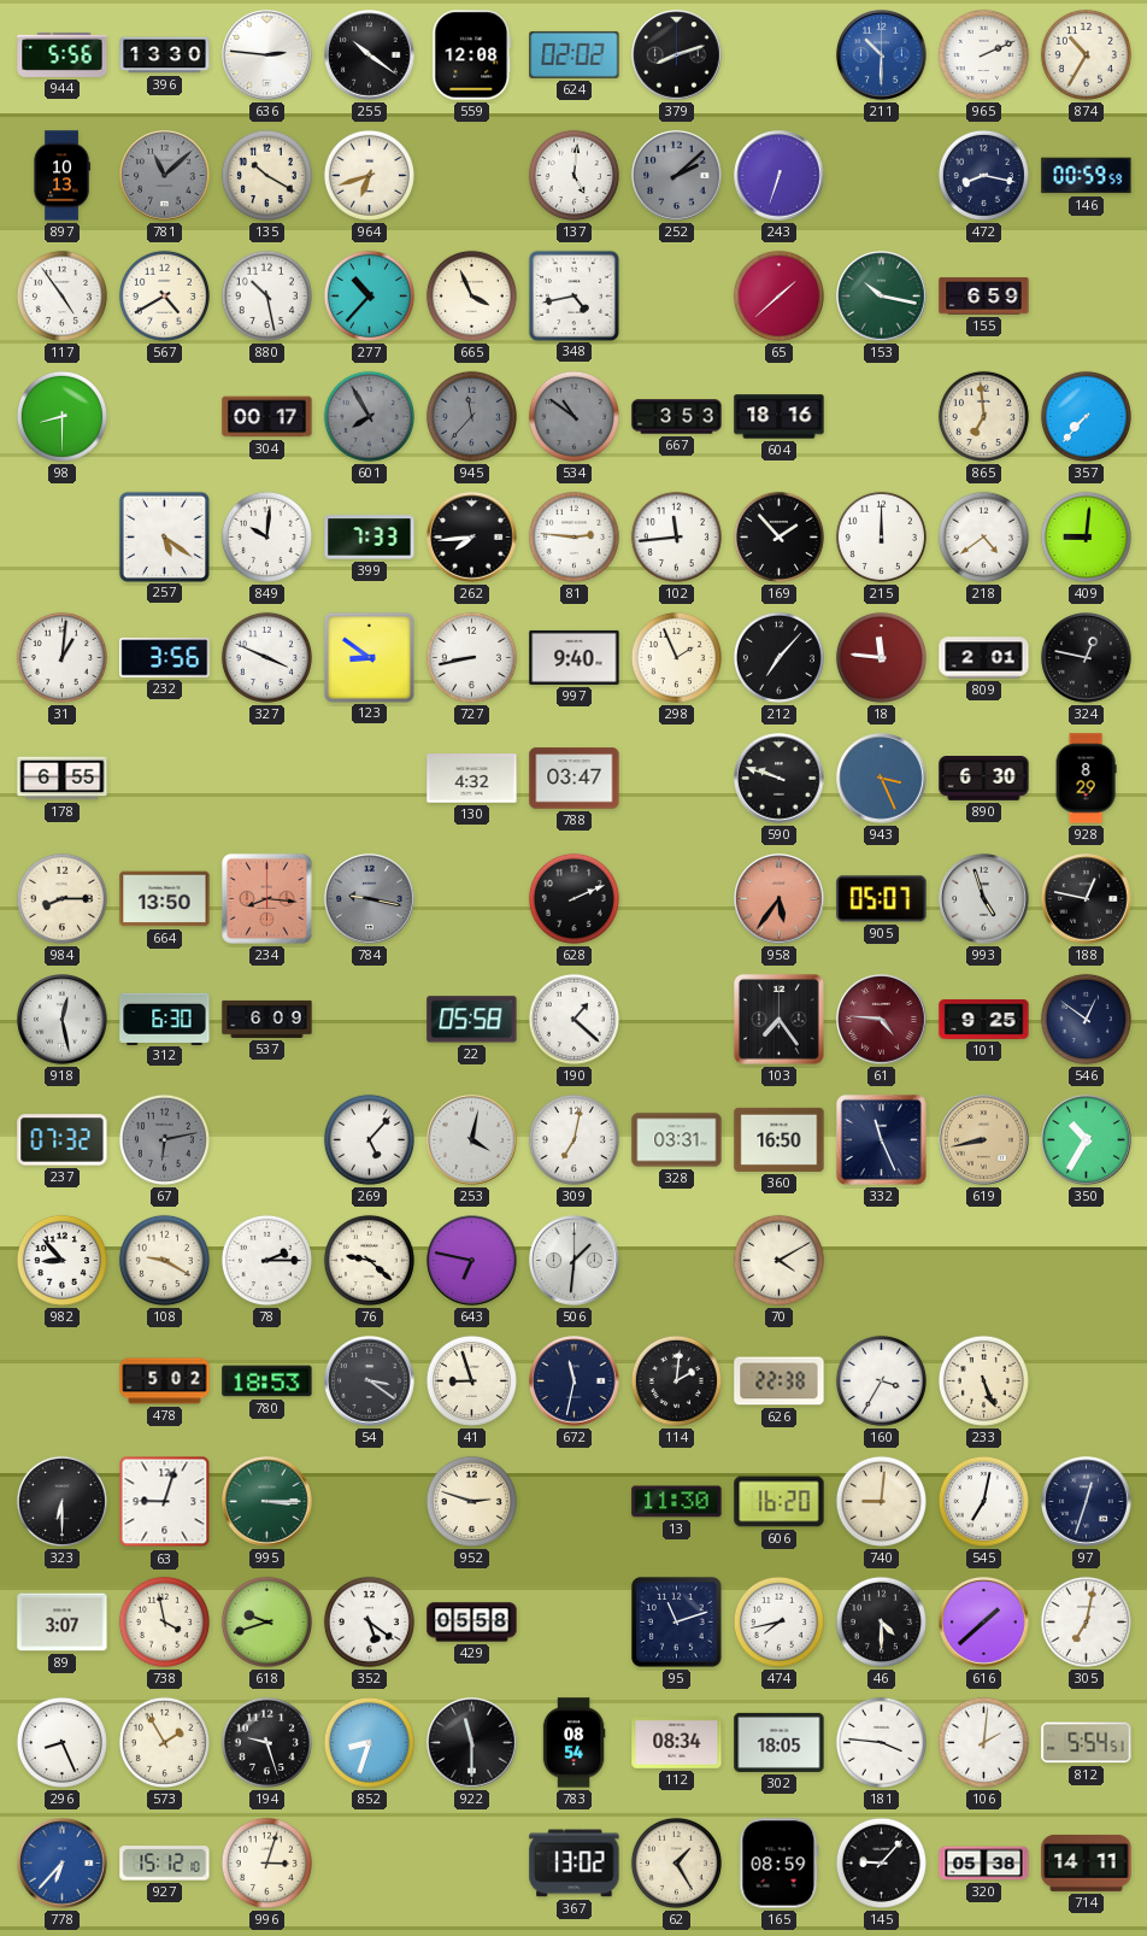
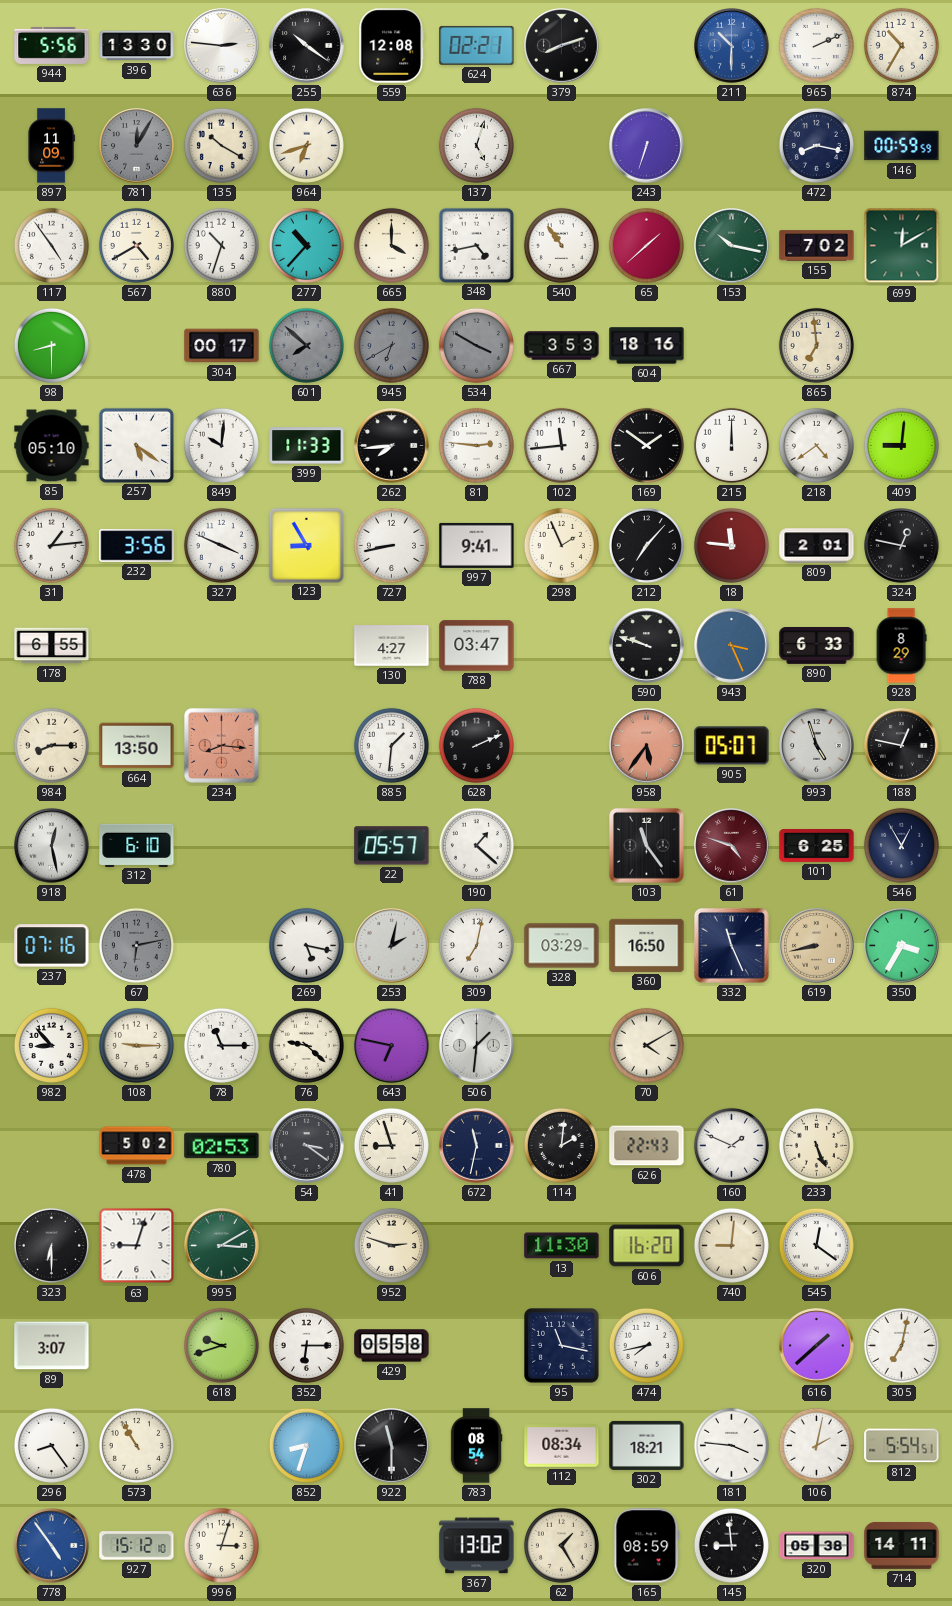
624: 02:02 -> 02:21 (477, 45)
897: 10:13 -> 11:09 (51, 146)
781: 11:08 -> 12:05 (137, 146)
137: 5:01 -> 5:03 (476, 145)
252: 2:08 -> none (677, 176)
880: 10:28 -> 10:33 (221, 245)
665: 3:56 -> 4:00 (391, 245)
540: none -> 10:54 (561, 245)
155: 6:59 -> 7:02 (817, 246)
699: none -> 12:10 (902, 246)
601: 7:55 -> 7:52 (306, 345)
945: 11:37 -> 6:40 (391, 345)
534: 10:51 -> 3:50 (476, 345)
357: 7:37 -> none (1086, 416)
85: none -> 05:10 (52, 446)
399: 7:33 -> 11:33 (307, 446)
169: 1:53 -> 1:51 (646, 445)
31: 1:01 -> 1:14 (51, 545)
123: 8:51 -> 8:55 (306, 545)
997: 9:40 -> 9:41 (477, 545)
130: 4:32 -> 4:27 (392, 646)
890: 6:30 -> 6:33 (817, 646)
784: 9:17 -> none (370, 899)
885: none -> 1:31 (391, 745)
312: 6:30 -> 6:10 (137, 845)
537: 6:09 -> none (267, 1019)
22: 05:58 -> 05:57 (392, 846)
103: 7:24 -> 11:24 (646, 845)
61: 4:46 -> 4:48 (732, 846)
101: 9:25 -> 6:25 (817, 846)
546: 12:51 -> 12:55 (901, 845)
237: 07:32 -> 07:16 (52, 946)
269: 5:07 -> 5:17 (306, 945)
253: 4:02 -> 2:02 (392, 946)
328: 03:31 -> 03:29 (562, 946)
350: 10:35 -> 3:35 (902, 946)
108: 9:20 -> 9:15 (136, 1045)
78: 2:15 -> 11:15 (221, 1045)
780: 18:53 -> 02:53 (222, 1146)
626: 22:38 -> 22:43 (647, 1146)
160: 3:35 -> 1:49 (731, 1145)
995: 3:15 -> 3:10 (222, 1246)
545: 7:02 -> 12:21 (816, 1245)
97: 12:33 -> none (1087, 1502)
738: 3:58 -> none (164, 1621)
352: 5:21 -> 6:15 (306, 1345)
95: 11:12 -> 11:17 (562, 1346)
46: 4:30 -> none (881, 1621)
296: 8:26 -> 8:24 (51, 1445)
573: 1:55 -> 10:55 (136, 1445)
194: 9:27 -> none (266, 1742)
302: 18:05 -> 18:21 (647, 1445)
106: 2:01 -> 2:02 (816, 1445)
778: 6:37 -> 4:54 (52, 1546)
145: 9:07 -> 8:59 (731, 1545)
